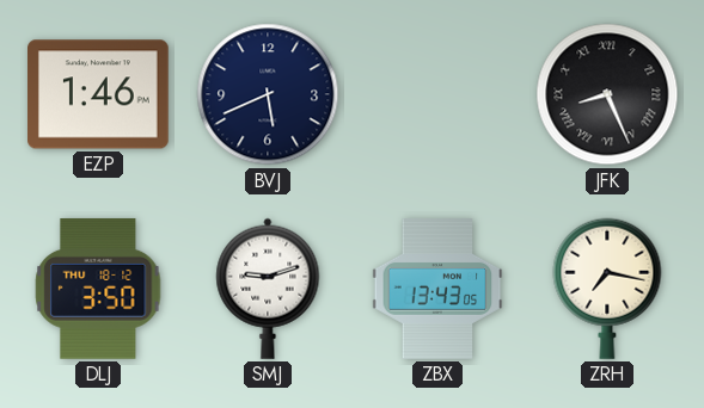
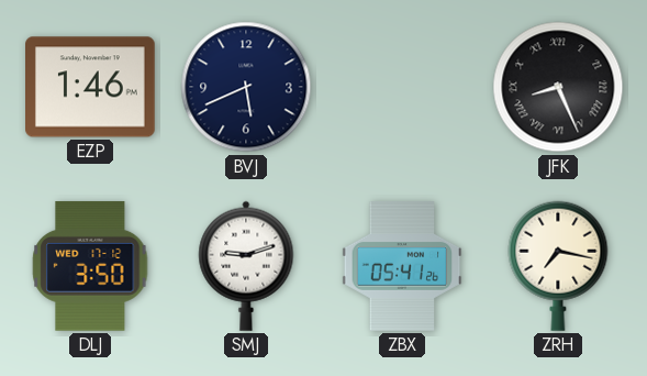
DLJ date: THU 18-12 -> WED 17-12 (90, 266)
ZBX: 13:43 -> 05:41 (402, 266)
